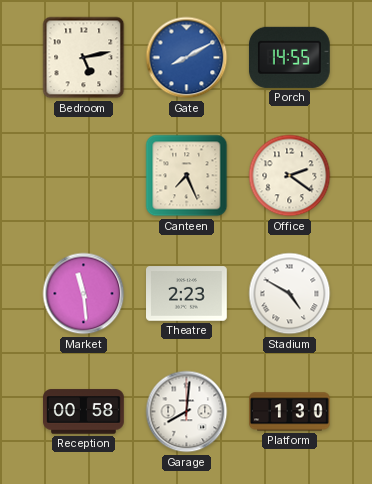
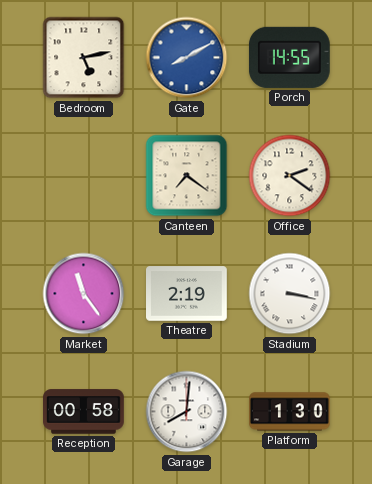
Canteen: 7:26 -> 7:21 (187, 176)
Market: 11:29 -> 11:24 (84, 294)
Theatre: 2:23 -> 2:19 (187, 294)
Stadium: 4:50 -> 3:17 (290, 294)
